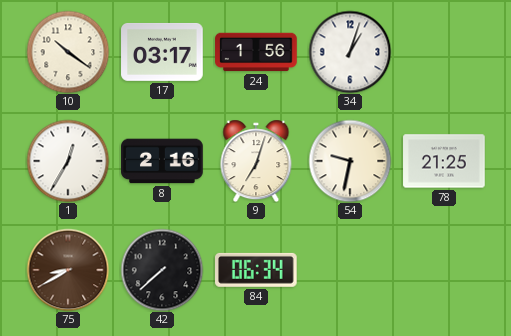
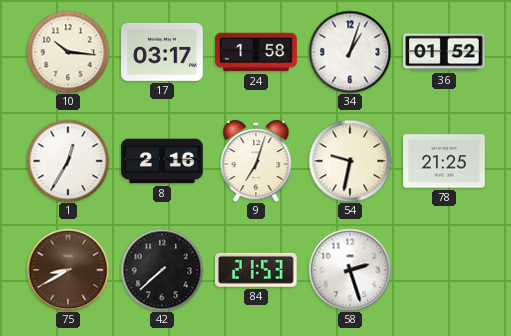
10: 10:21 -> 10:16 (68, 52)
24: 1:56 -> 1:58 (256, 52)
36: none -> 01:52 (444, 52)
84: 06:34 -> 21:53 (257, 270)
58: none -> 2:27 (350, 270)
